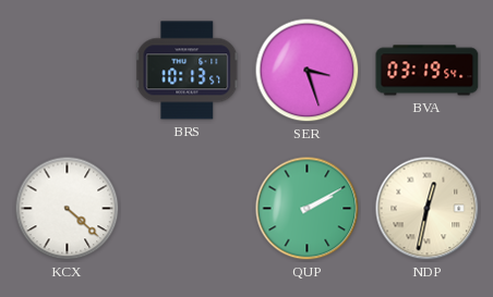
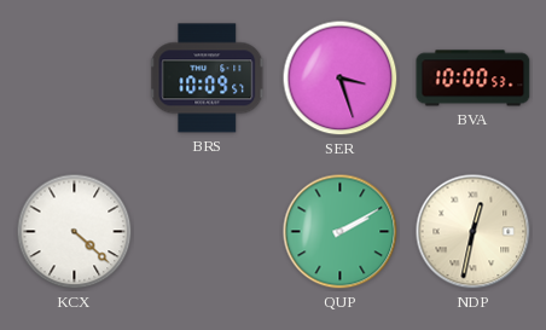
BRS: 10:13 -> 10:09 (208, 79)
BVA: 03:19 -> 10:00 (474, 79)
